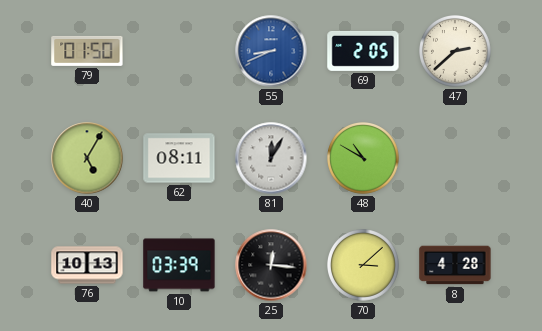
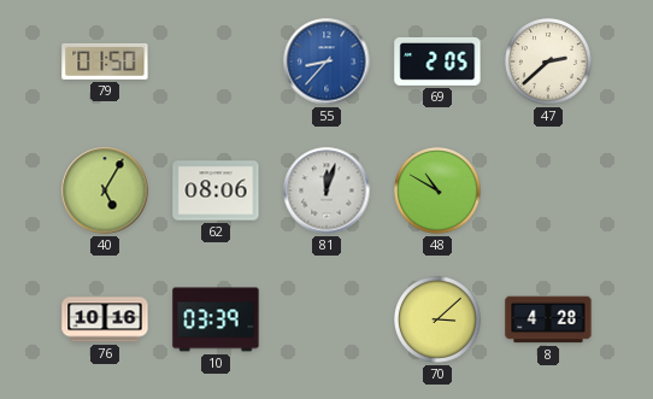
55: 8:41 -> 8:37 (326, 61)
62: 08:11 -> 08:06 (216, 190)
81: 12:05 -> 12:03 (326, 190)
76: 10:13 -> 10:16 (105, 319)
25: 12:16 -> none (271, 265)
